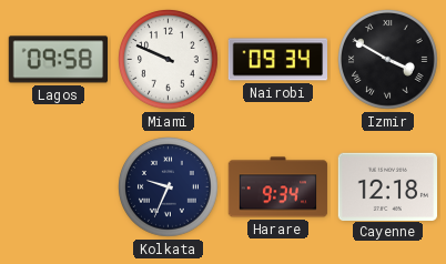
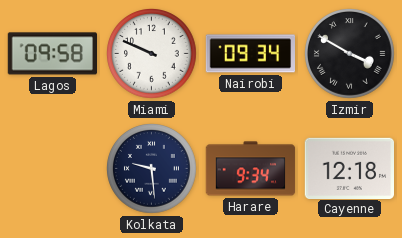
Kolkata: 9:34 -> 9:29 (152, 169)
